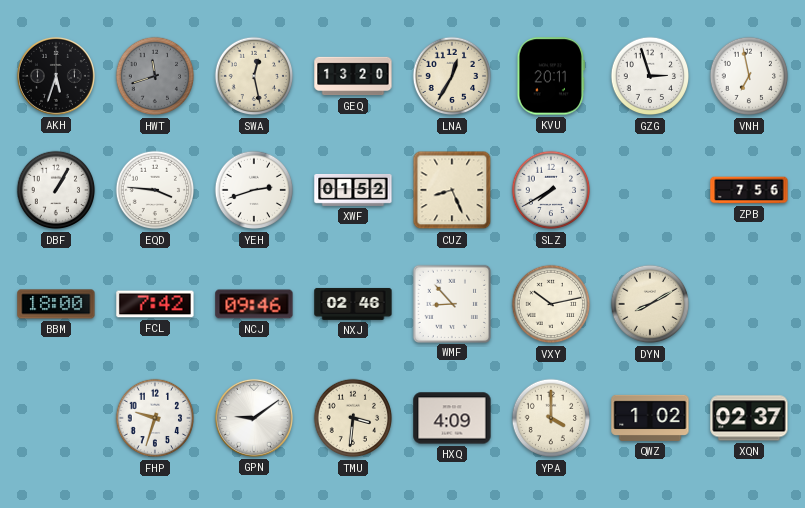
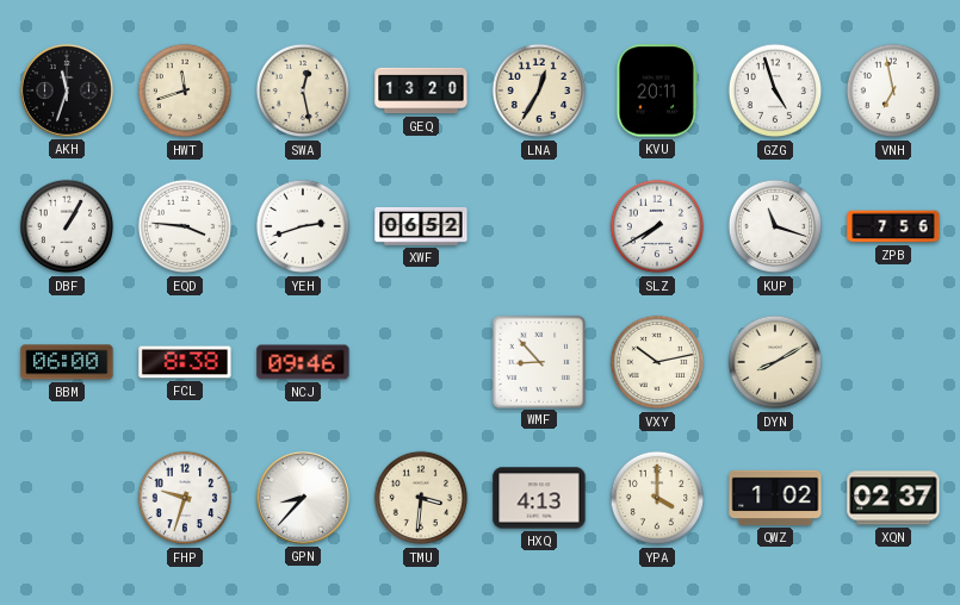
AKH: 5:33 -> 11:33 (67, 91)
HWT dial: grey -> cream (185, 91)
GZG: 2:57 -> 4:57 (775, 91)
XWF: 01:52 -> 06:52 (421, 226)
CUZ: 8:26 -> none (452, 190)
KUP: none -> 11:18 (775, 226)
BBM: 18:00 -> 06:00 (67, 362)
FCL: 7:42 -> 8:38 (185, 362)
NXJ: 02:46 -> none (353, 304)
GPN: 9:09 -> 8:37 (303, 498)
HXQ: 4:09 -> 4:13 (539, 498)
